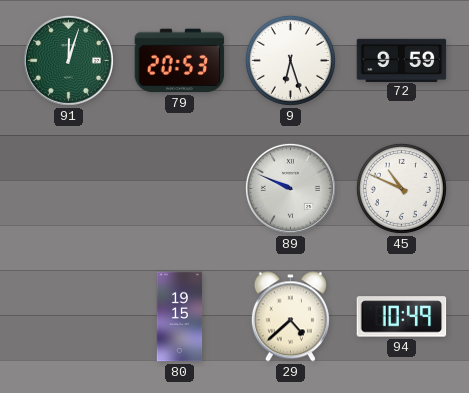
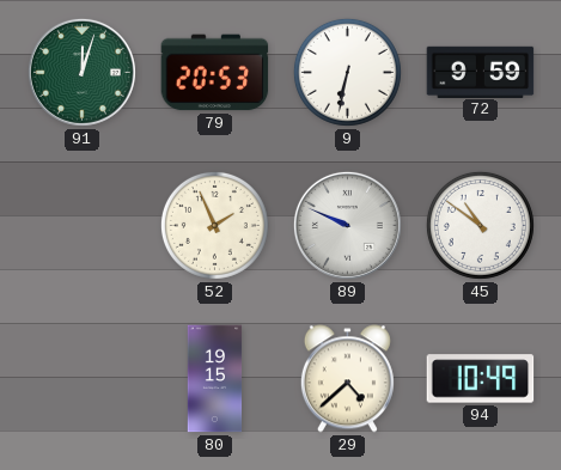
9: 6:27 -> 6:32 (347, 72)
52: none -> 1:56 (214, 225)
45: 10:49 -> 10:51 (480, 225)
